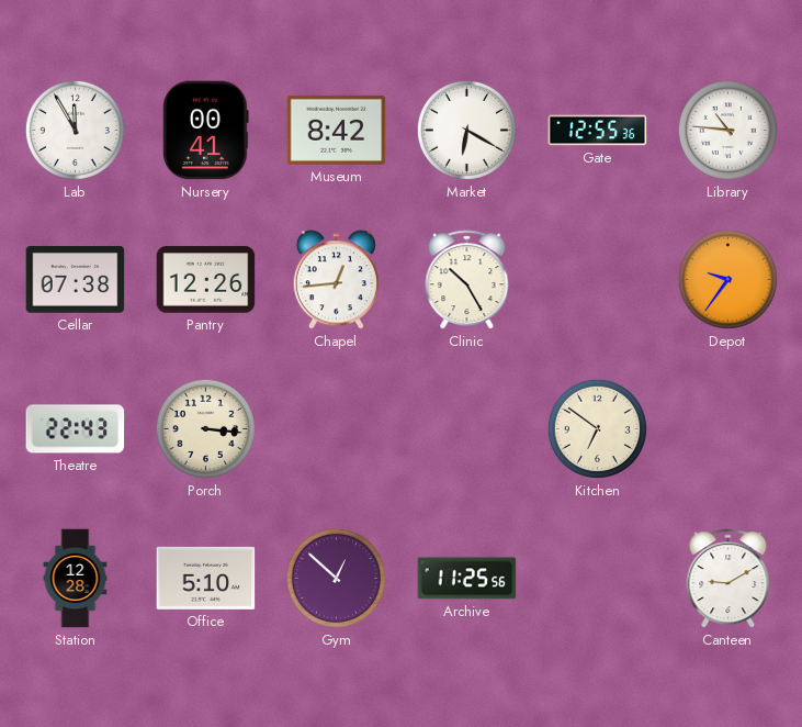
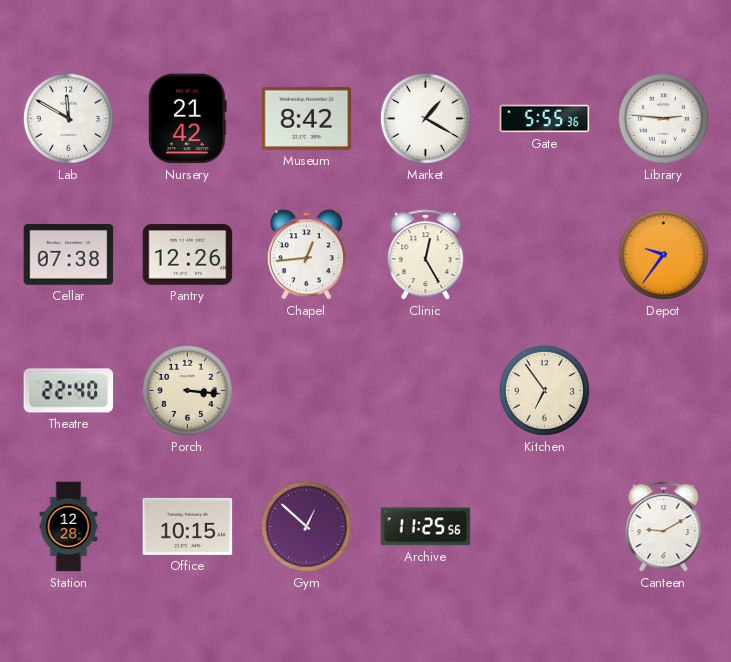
Lab: 11:55 -> 11:50 (68, 118)
Nursery: 00:41 -> 21:42 (188, 119)
Market: 6:20 -> 1:20 (425, 118)
Gate: 12:55 -> 5:55 (545, 119)
Library: 10:46 -> 2:46 (663, 118)
Clinic: 10:25 -> 12:25 (426, 255)
Theatre: 22:43 -> 22:40 (69, 391)
Kitchen: 6:51 -> 6:54 (544, 390)
Office: 5:10 -> 10:15 (188, 526)
